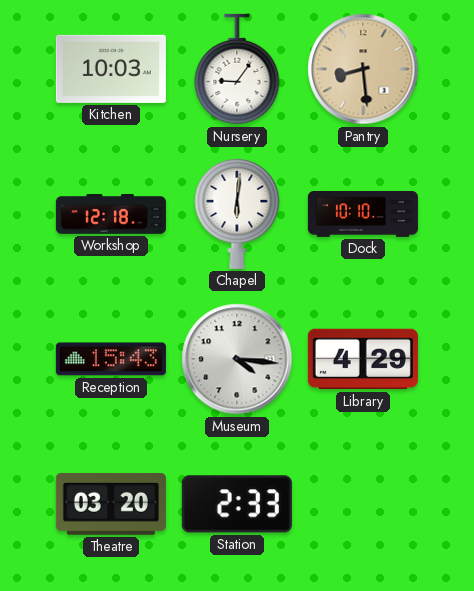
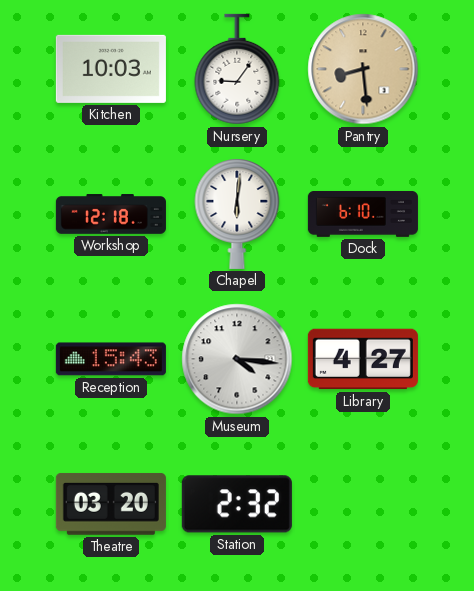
Dock: 10:10 -> 6:10 (363, 214)
Library: 4:29 -> 4:27 (363, 359)
Station: 2:33 -> 2:32 (237, 504)
